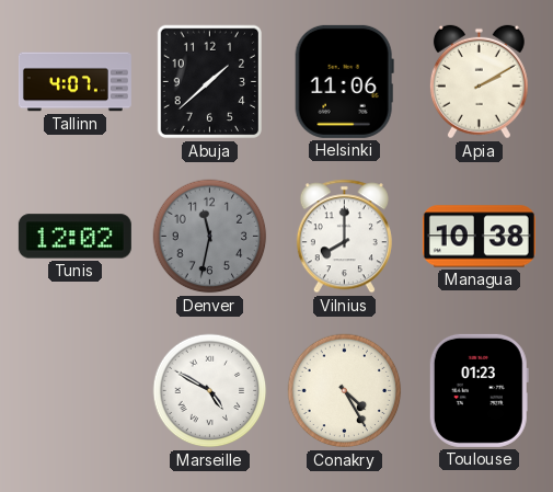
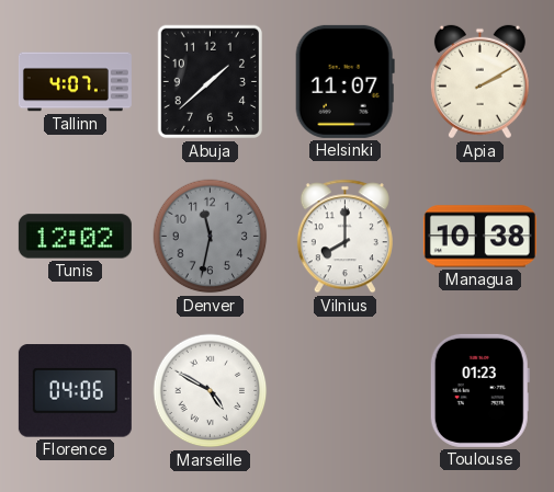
Helsinki: 11:06 -> 11:07 (344, 81)
Florence: none -> 04:06 (75, 391)
Conakry: 4:25 -> none (345, 391)
